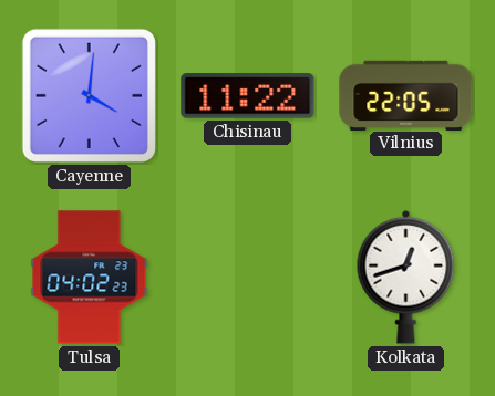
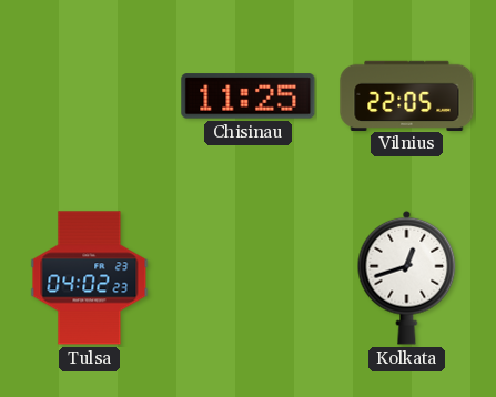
Cayenne: 4:01 -> none (89, 95)
Chisinau: 11:22 -> 11:25 (249, 96)
